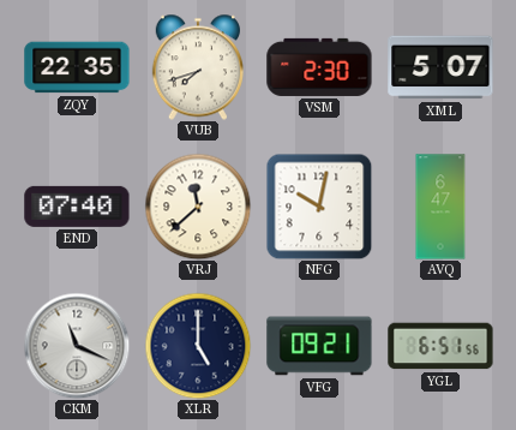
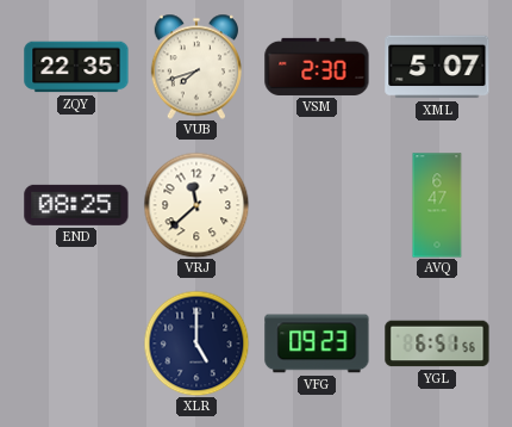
END: 07:40 -> 08:25 (76, 205)
NFG: 10:02 -> none (319, 207)
CKM: 11:19 -> none (77, 346)
VFG: 09:21 -> 09:23 (317, 344)
